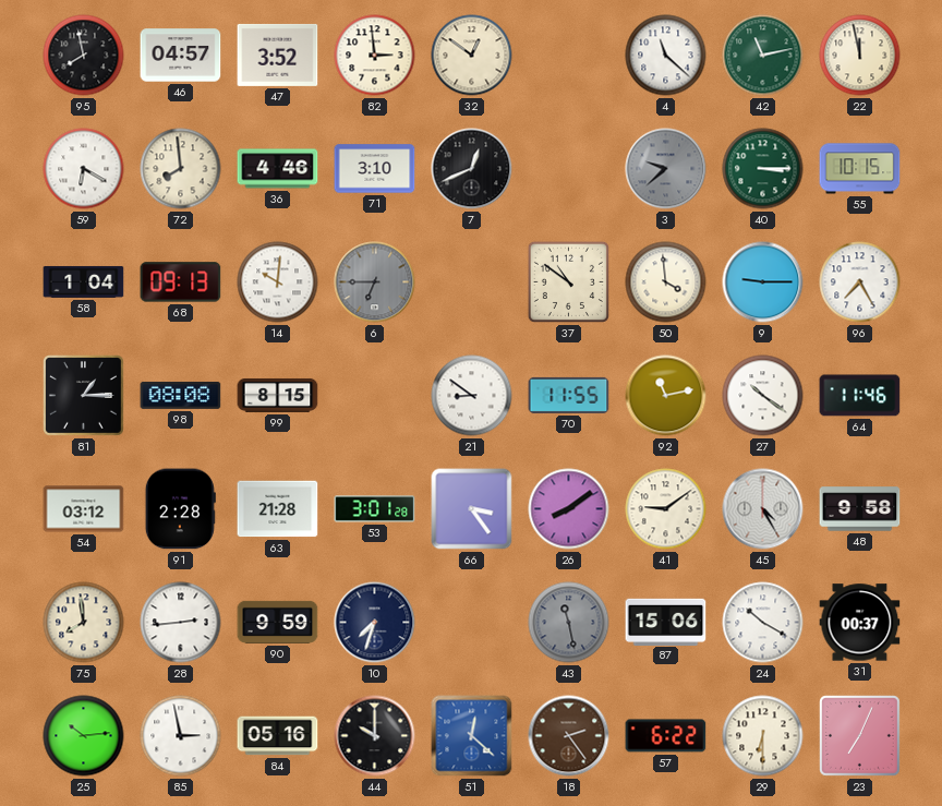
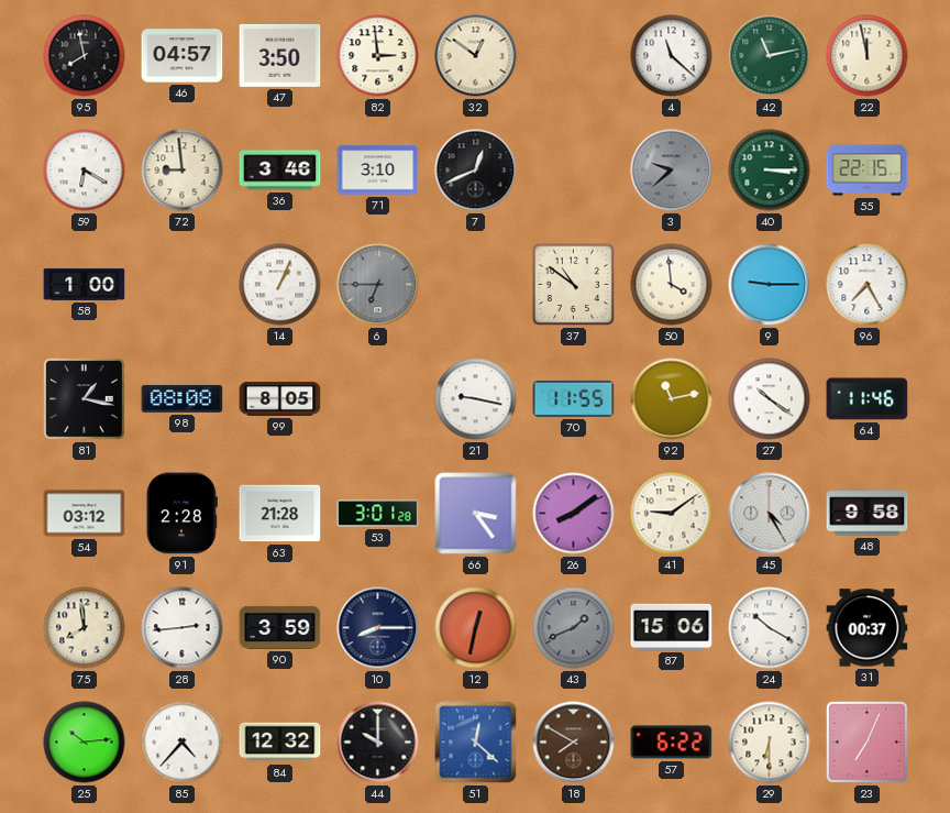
47: 3:52 -> 3:50 (280, 55)
72: 7:59 -> 8:59 (183, 171)
36: 4:46 -> 3:46 (280, 171)
55: 10:15 -> 22:15 (868, 171)
58: 1:04 -> 1:00 (85, 284)
68: 09:13 -> none (181, 282)
14: 10:01 -> 1:04 (280, 285)
81: 1:15 -> 1:17 (85, 399)
99: 8:15 -> 8:05 (280, 398)
21: 8:51 -> 9:17 (476, 399)
90: 9:59 -> 3:59 (280, 627)
10: 7:33 -> 8:15 (378, 628)
12: none -> 12:32 (476, 628)
43: 11:28 -> 1:41 (574, 628)
85: 2:58 -> 4:37 (183, 743)
84: 05:16 -> 12:32 (280, 743)
18: 2:24 -> 7:50 (574, 743)
